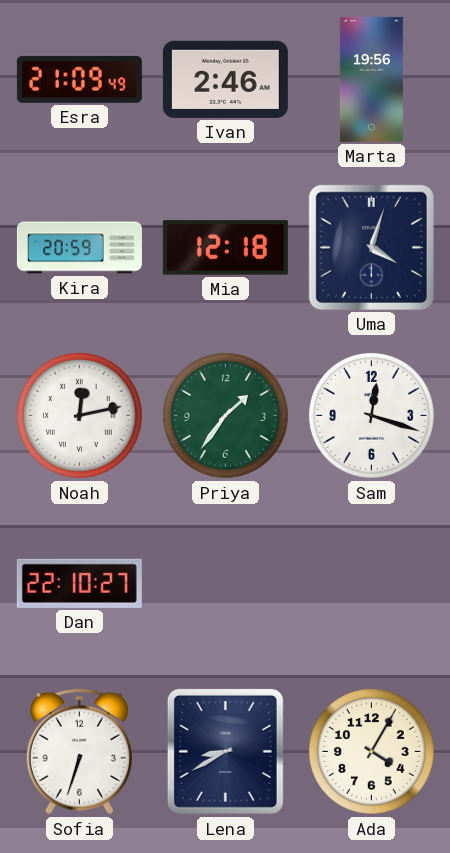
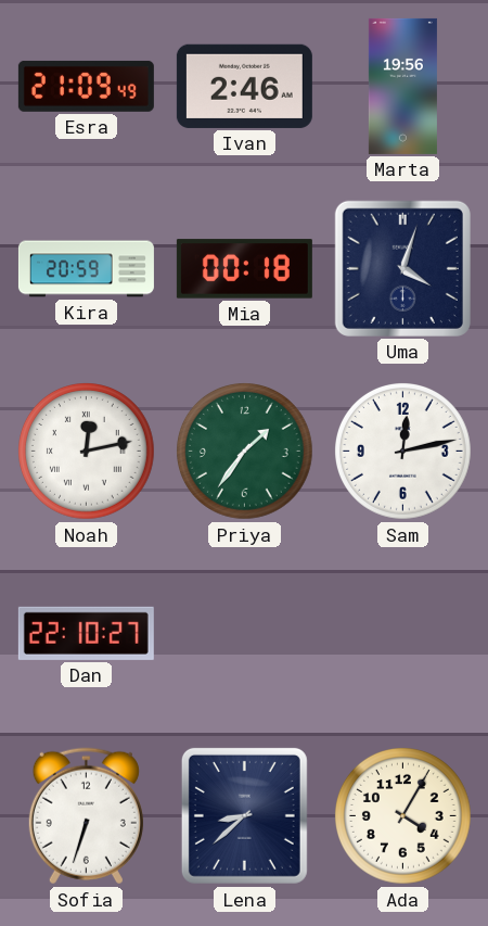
Mia: 12:18 -> 00:18 (244, 269)
Sam: 12:18 -> 12:13 (403, 452)
Lena: 8:40 -> 8:38 (244, 815)
